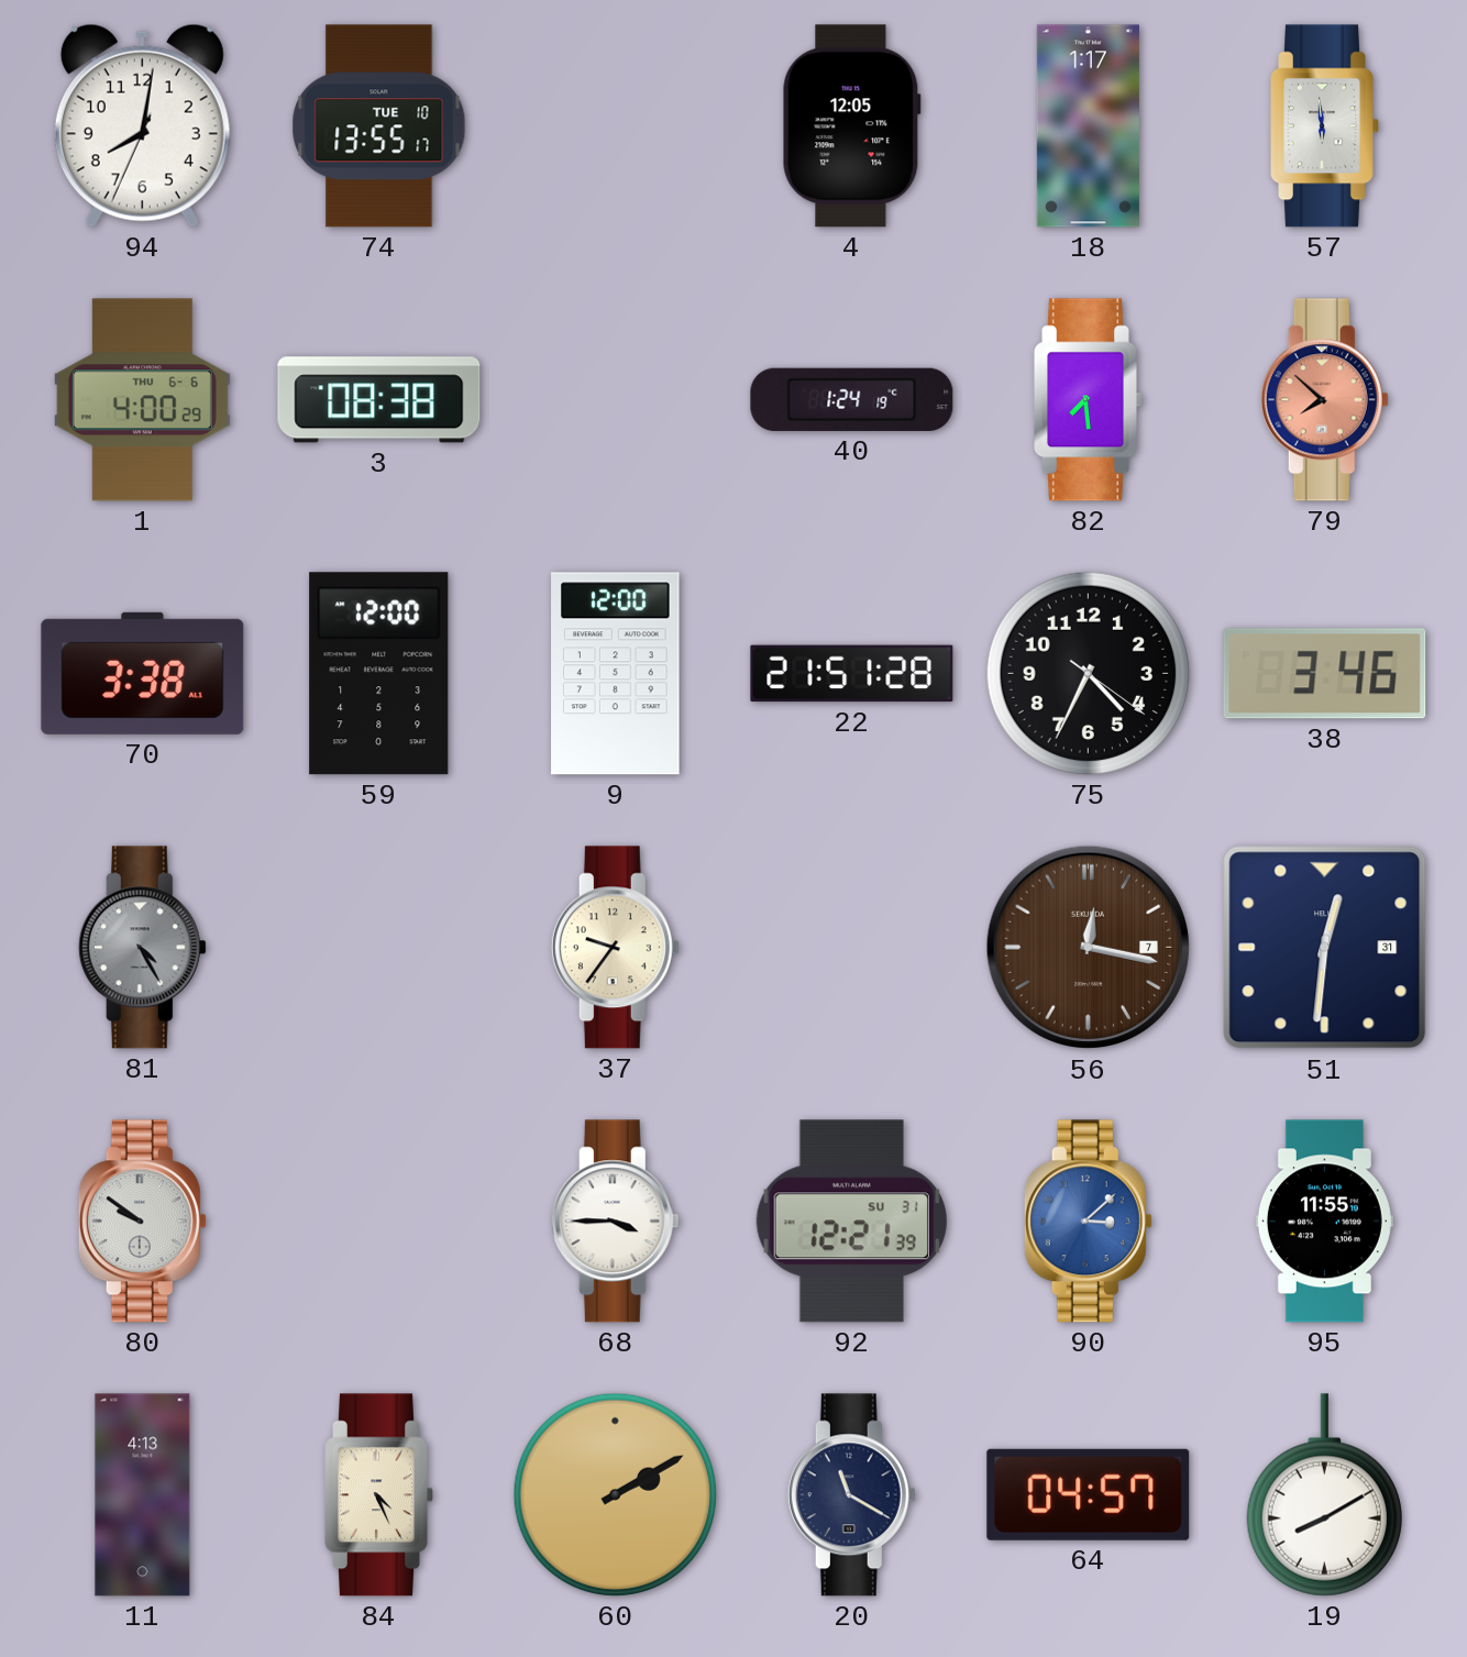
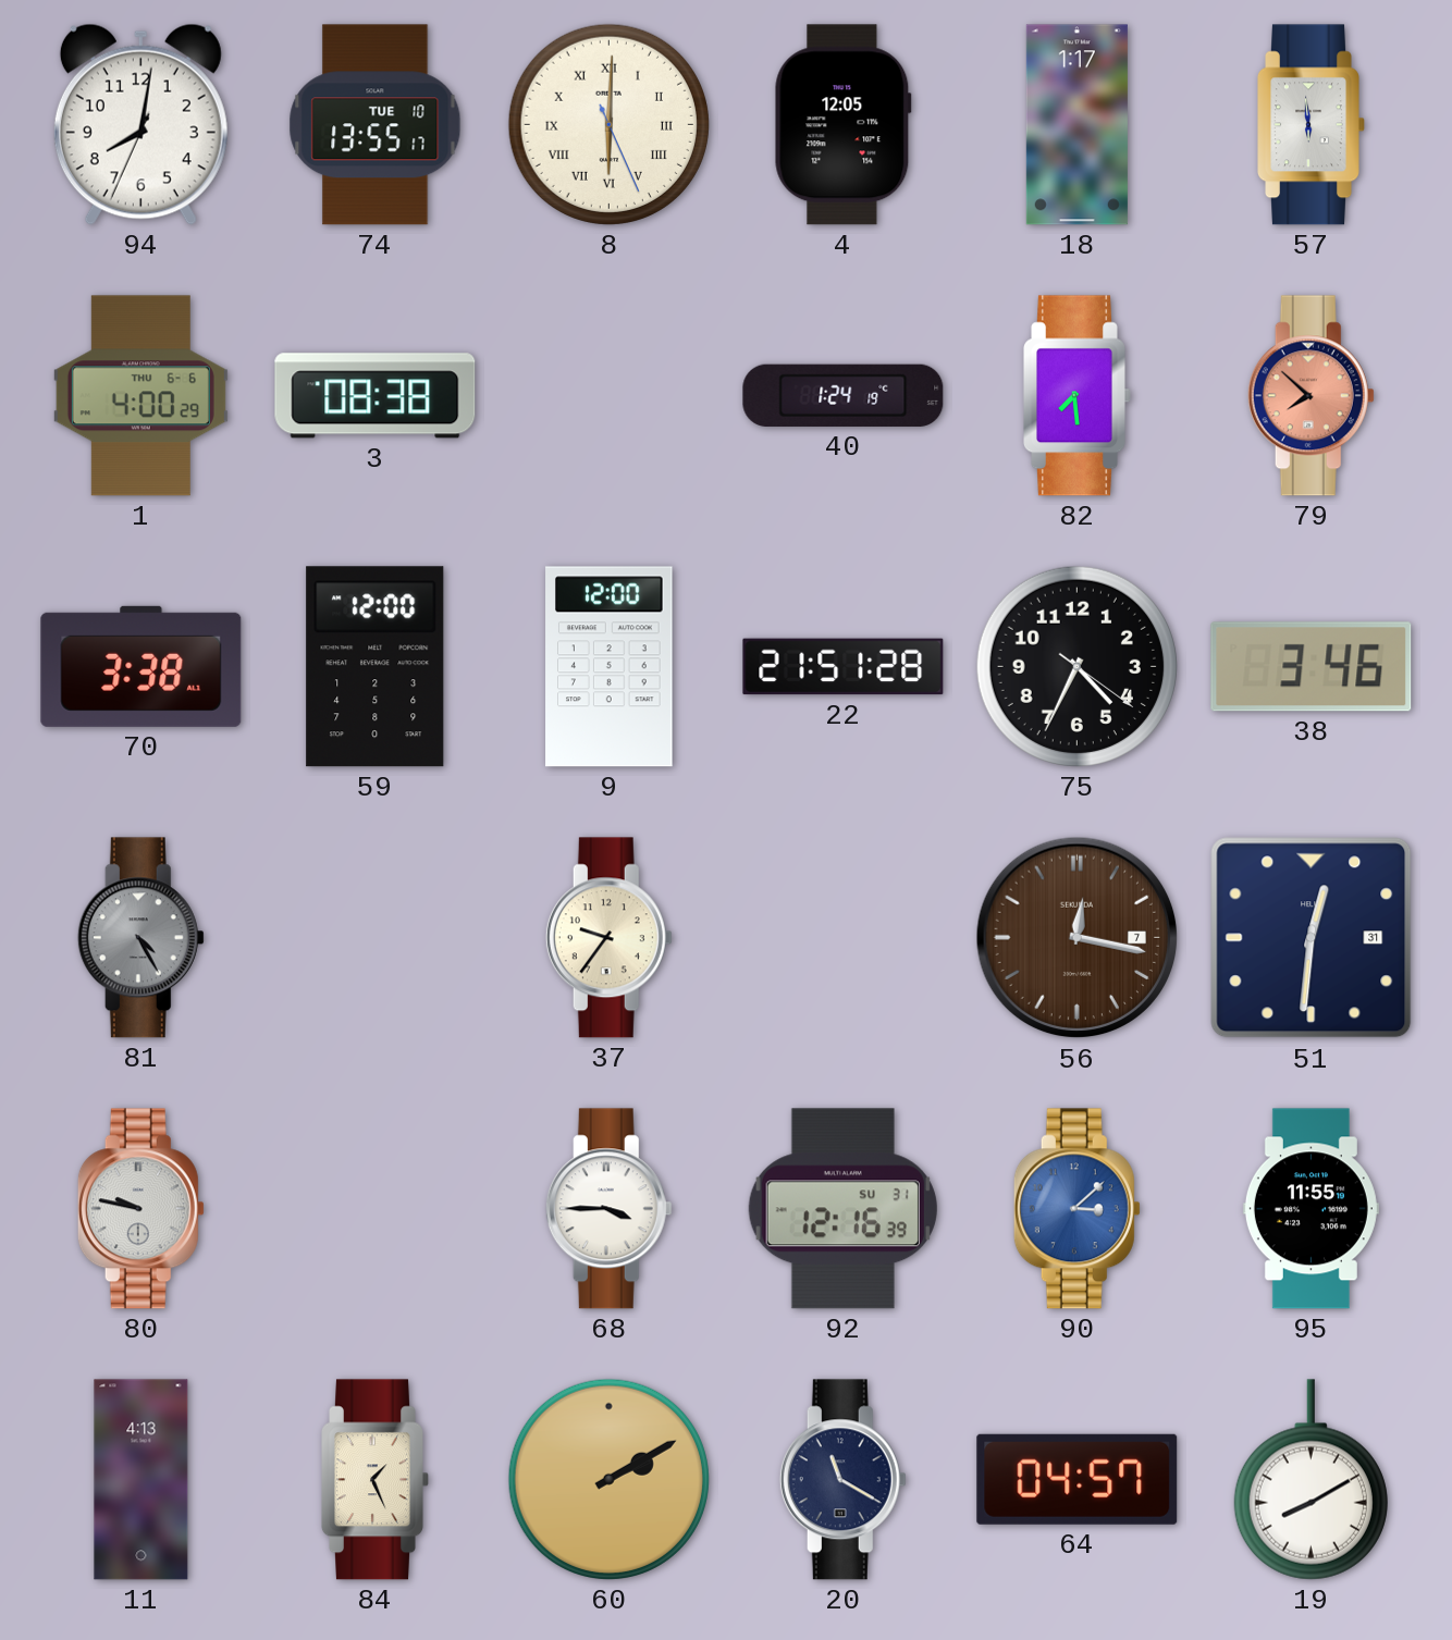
8: none -> 6:00 (608, 124)
80: 9:51 -> 9:47 (140, 1209)
92: 12:21 -> 12:16 (842, 1209)
84: 4:26 -> 1:26 (376, 1480)
